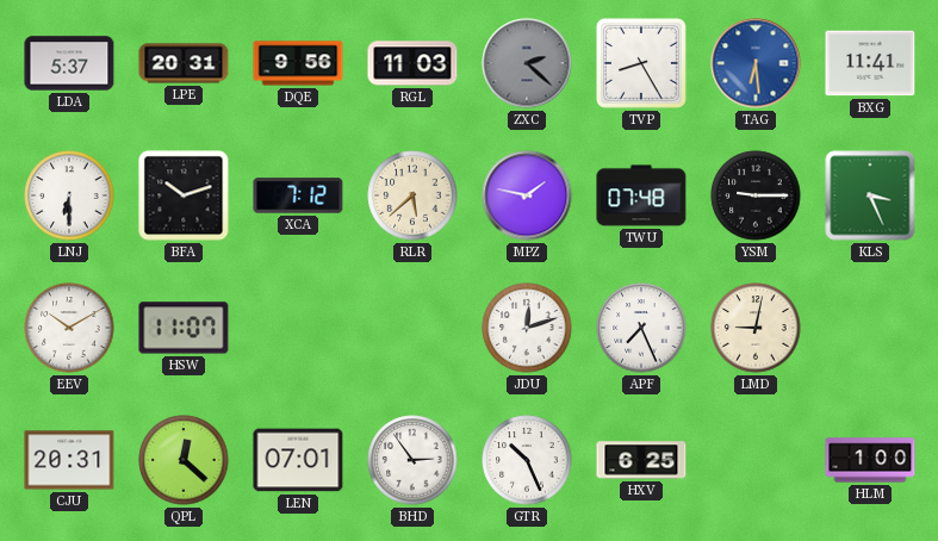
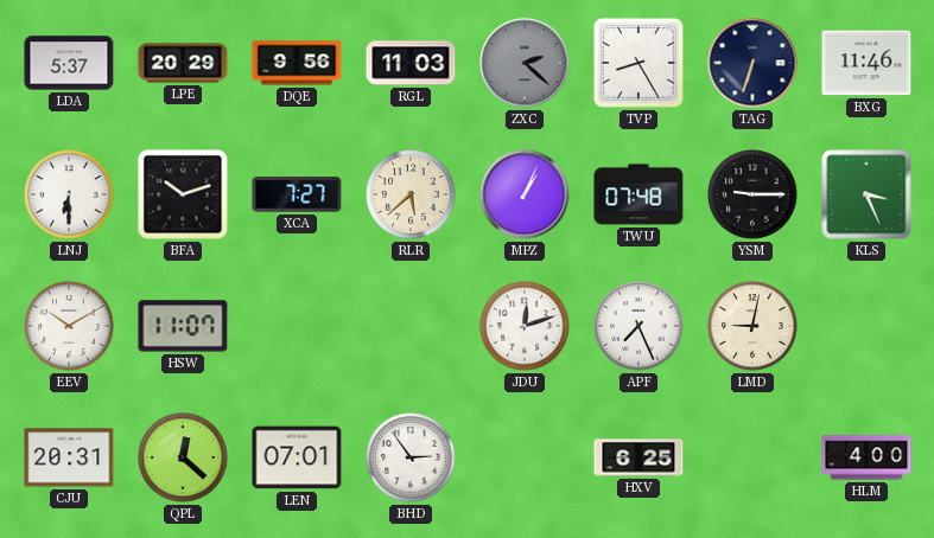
LPE: 20:31 -> 20:29 (183, 63)
TAG: 6:29 -> 6:33 (752, 63)
TAG dial: blue -> navy (752, 63)
BXG: 11:41 -> 11:46 (866, 63)
XCA: 7:12 -> 7:27 (297, 194)
MPZ: 1:47 -> 1:04 (525, 194)
GTR: 10:26 -> none (527, 460)
HLM: 1:00 -> 4:00 (866, 457)
